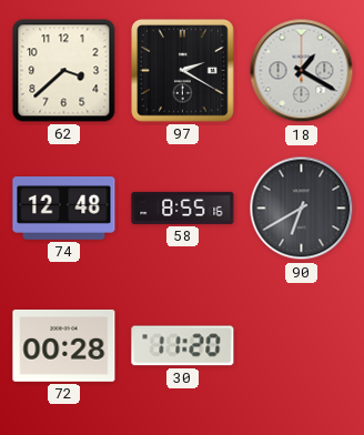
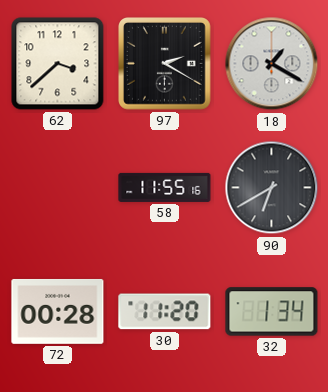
74: 12:48 -> none (64, 209)
58: 8:55 -> 11:55 (165, 187)
32: none -> 1:34 (272, 312)
